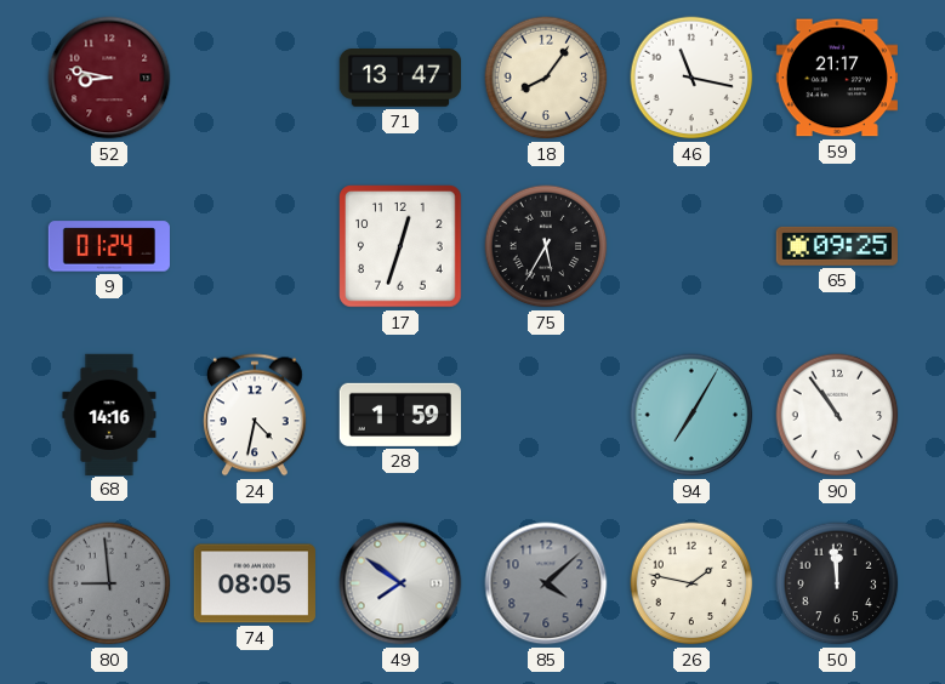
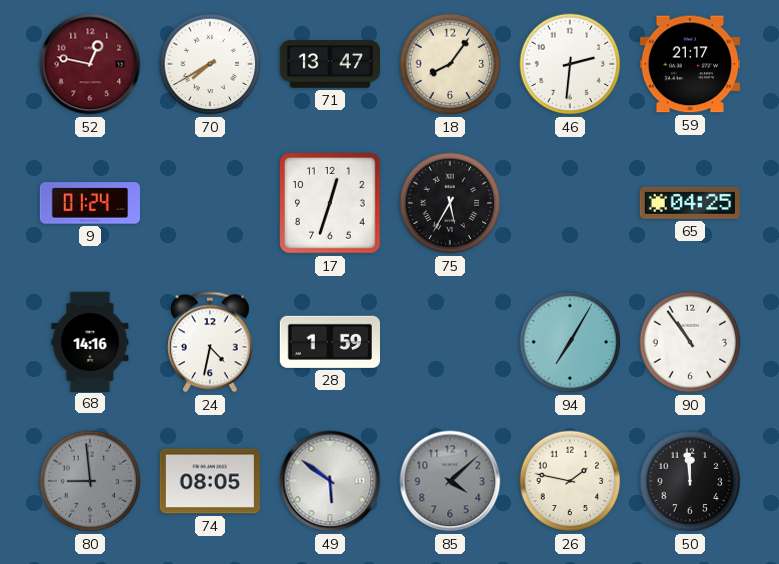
52: 8:47 -> 12:47 (90, 64)
70: none -> 7:40 (210, 64)
46: 11:17 -> 2:31 (570, 64)
65: 09:25 -> 04:25 (690, 203)
49: 7:51 -> 5:51 (330, 481)
